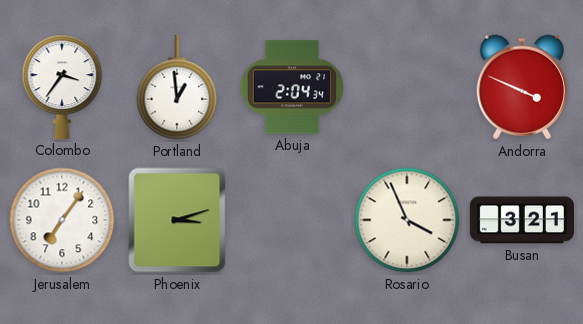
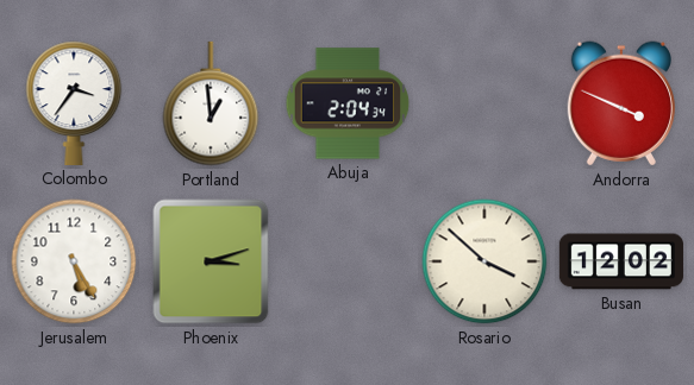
Jerusalem: 7:06 -> 5:25 (74, 261)
Rosario: 3:56 -> 3:52 (484, 261)
Busan: 3:21 -> 12:02 (621, 261)
